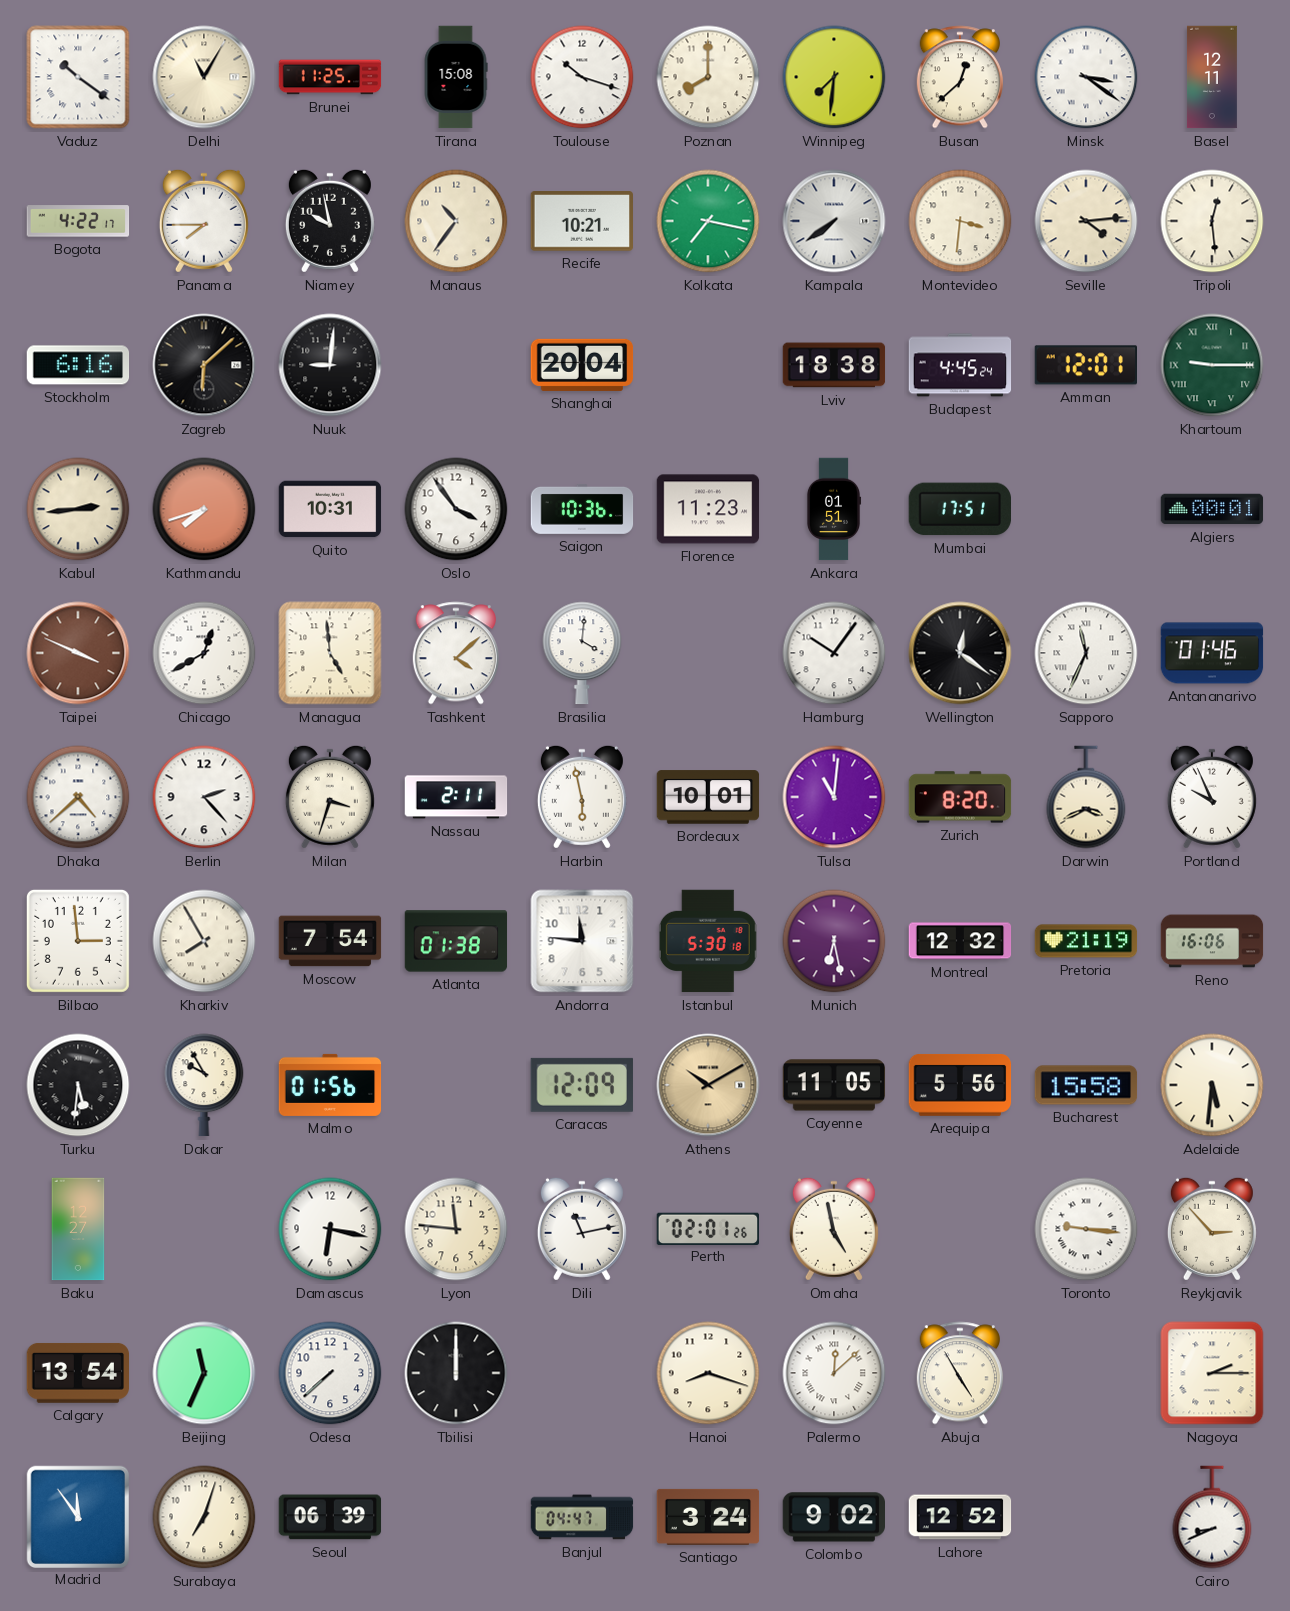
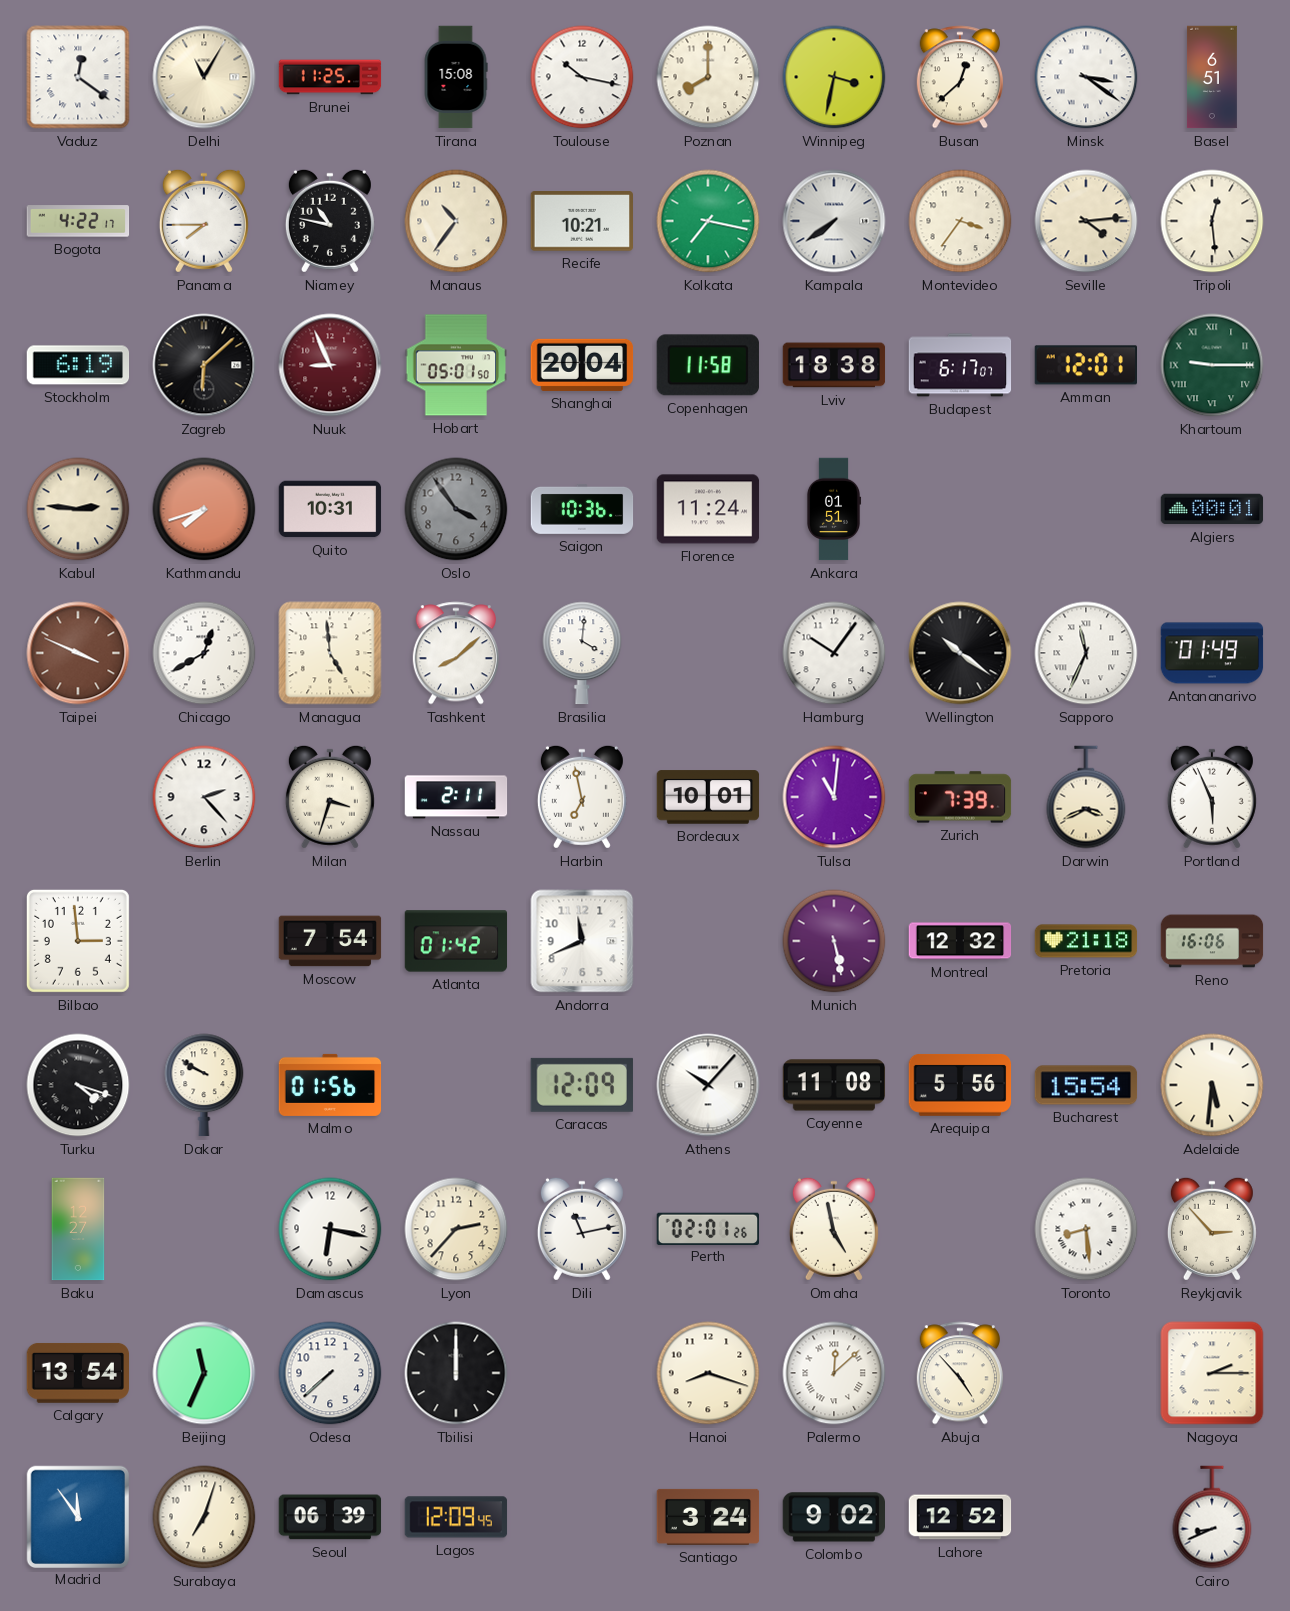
Vaduz: 10:21 -> 12:21 (78, 77)
Toulouse: 10:18 -> 10:17 (582, 77)
Winnipeg: 7:31 -> 3:32 (834, 77)
Basel: 12:11 -> 6:51 (1212, 77)
Niamey: 9:58 -> 10:47 (330, 221)
Montevideo: 3:31 -> 3:36 (960, 221)
Stockholm: 6:16 -> 6:19 (78, 365)
Nuuk: 9:01 -> 8:56 (330, 365)
Nuuk dial: black -> burgundy (330, 365)
Hobart: none -> 05:01 (456, 365)
Copenhagen: none -> 11:58 (708, 365)
Budapest: 4:45 -> 6:17 (960, 365)
Kabul: 2:44 -> 2:46 (78, 509)
Oslo dial: white -> grey (456, 509)
Florence: 11:23 -> 11:24 (708, 509)
Mumbai: 17:51 -> none (959, 509)
Tashkent: 4:08 -> 8:08 (456, 653)
Wellington: 12:21 -> 10:21 (960, 653)
Antananarivo: 01:46 -> 01:49 (1212, 653)
Dhaka: 4:38 -> none (78, 797)
Harbin: 5:58 -> 6:58 (582, 797)
Zurich: 8:20 -> 7:39 (960, 797)
Portland: 9:56 -> 5:56 (1212, 797)
Kharkiv: 7:55 -> none (204, 941)
Atlanta: 01:38 -> 01:42 (456, 941)
Andorra: 11:46 -> 11:41 (582, 941)
Istanbul: 5:30 -> none (708, 941)
Munich: 6:28 -> 5:28 (834, 941)
Pretoria: 21:19 -> 21:18 (1086, 941)
Turku: 5:31 -> 4:18 (78, 1085)
Dakar: 9:55 -> 9:50 (204, 1085)
Athens: 10:10 -> 10:07 (708, 1085)
Athens dial: champagne -> white (708, 1085)
Cayenne: 11:05 -> 11:08 (834, 1085)
Bucharest: 15:58 -> 15:54 (1086, 1085)
Lyon: 11:46 -> 2:37 (456, 1229)
Toronto: 9:16 -> 8:29 (1086, 1229)
Abuja: 4:55 -> 4:53 (960, 1373)
Lagos: none -> 12:09 (456, 1517)
Banjul: 04:47 -> none (582, 1517)
